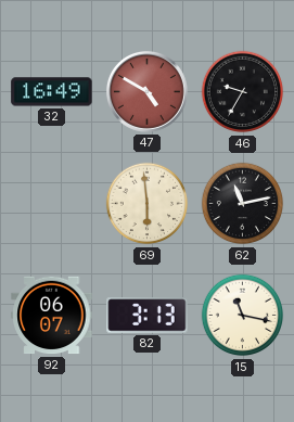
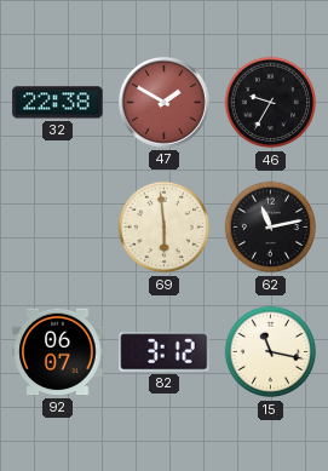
32: 16:49 -> 22:38 (58, 103)
47: 4:50 -> 1:50 (163, 102)
82: 3:13 -> 3:12 (165, 352)
